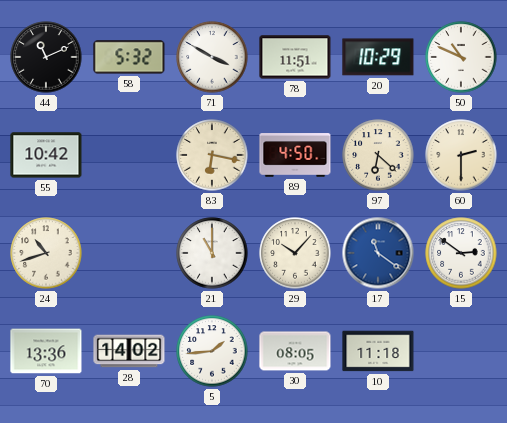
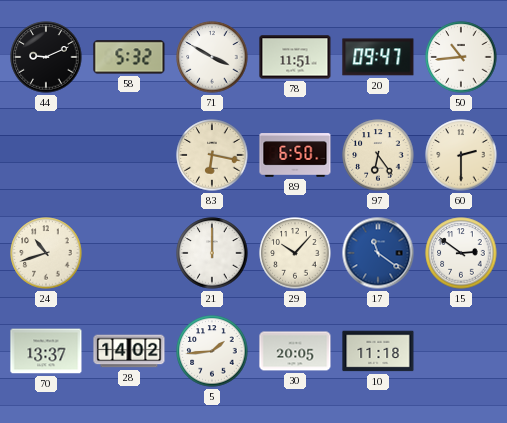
44: 11:11 -> 9:11 (46, 57)
20: 10:29 -> 09:47 (378, 57)
50: 10:49 -> 10:44 (461, 57)
55: 10:42 -> none (46, 155)
89: 4:50 -> 6:50 (295, 155)
97: 6:22 -> 6:24 (378, 155)
21: 11:00 -> 12:00 (212, 253)
70: 13:36 -> 13:37 (46, 351)
30: 08:05 -> 20:05 (295, 351)
